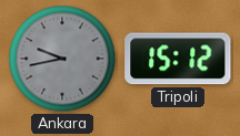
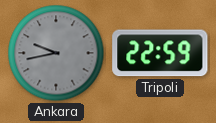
Tripoli: 15:12 -> 22:59 (160, 53)
